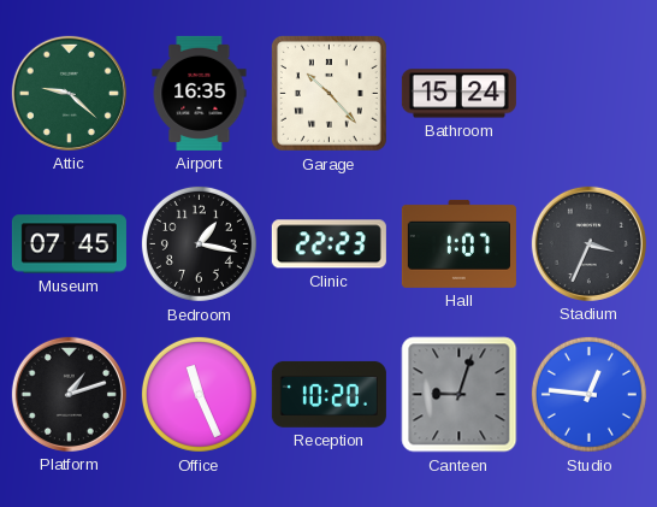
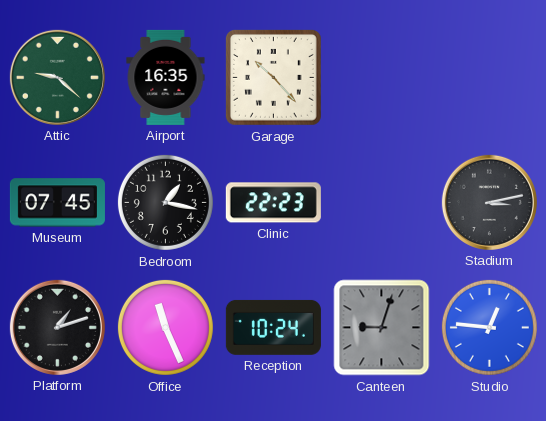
Bathroom: 15:24 -> none (458, 94)
Hall: 1:07 -> none (458, 243)
Stadium: 3:34 -> 3:13 (489, 202)
Reception: 10:20 -> 10:24 (273, 327)
